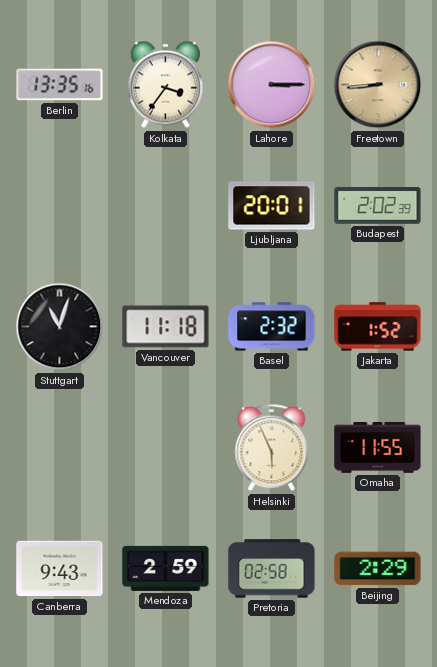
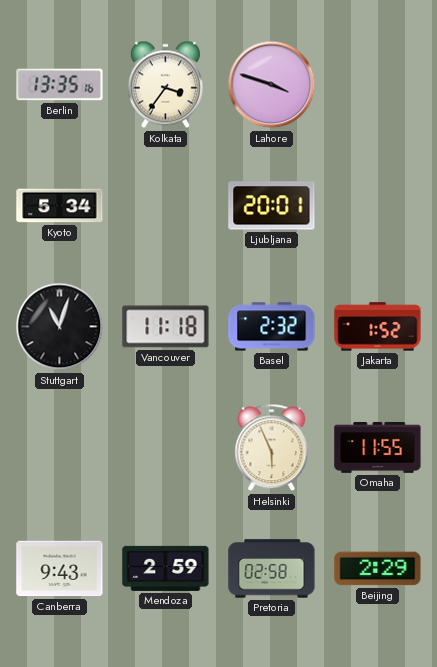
Lahore: 3:15 -> 3:48 (272, 85)
Freetown: 8:44 -> none (378, 85)
Kyoto: none -> 5:34 (60, 206)
Budapest: 2:02 -> none (378, 206)
